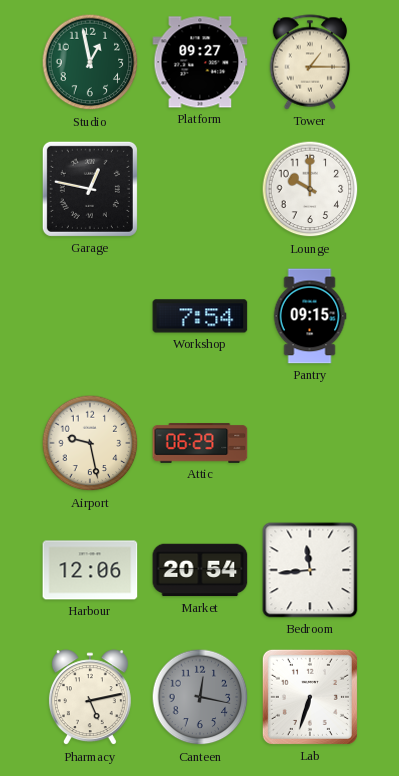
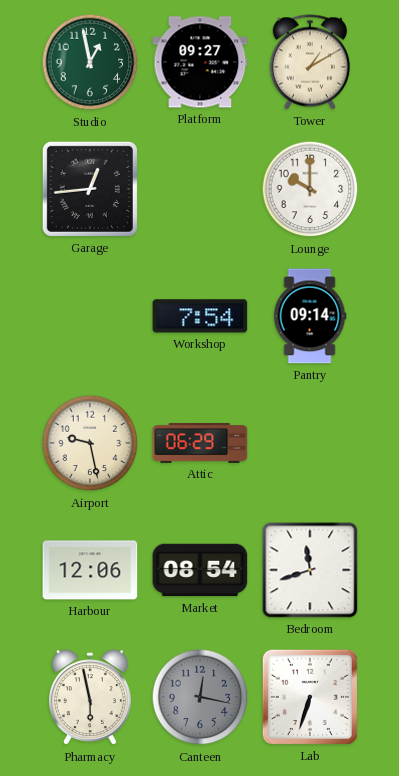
Tower: 1:15 -> 1:10 (310, 62)
Garage: 12:47 -> 12:44 (90, 189)
Pantry: 09:15 -> 09:14 (310, 316)
Market: 20:54 -> 08:54 (200, 570)
Bedroom: 11:44 -> 11:42 (310, 570)
Pharmacy: 5:13 -> 5:58 (90, 698)
